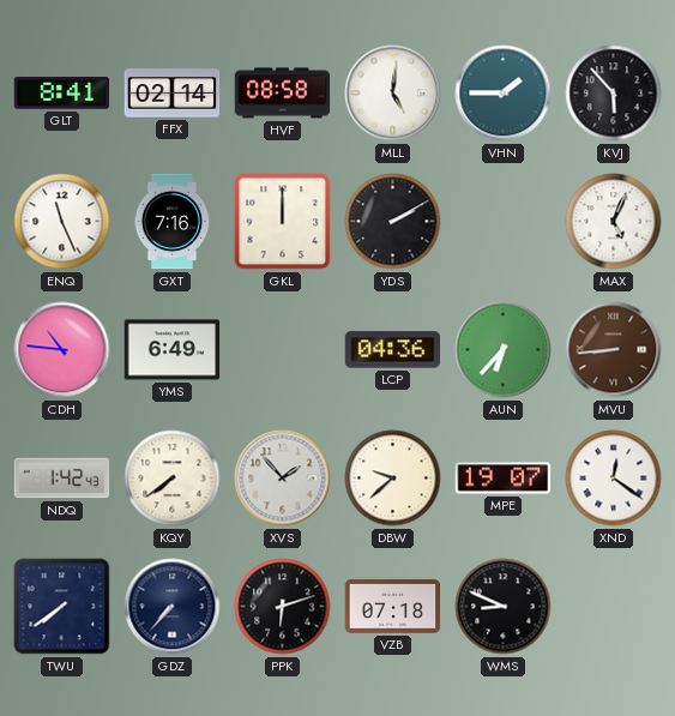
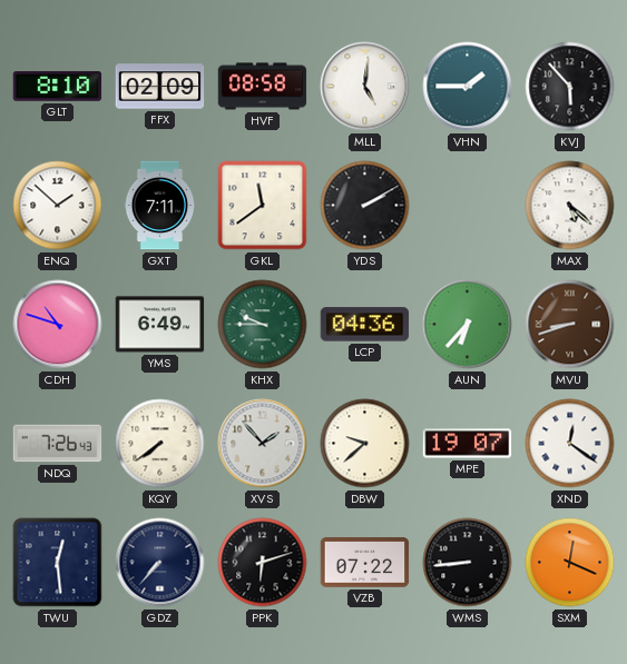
GLT: 8:41 -> 8:10 (58, 87)
FFX: 02:14 -> 02:09 (160, 87)
ENQ: 11:26 -> 1:52 (58, 206)
GXT: 7:16 -> 7:11 (160, 206)
GKL: 12:00 -> 11:39 (263, 206)
MAX: 5:04 -> 5:22 (570, 206)
CDH: 10:46 -> 10:48 (58, 325)
KHX: none -> 9:45 (263, 325)
MVU: 8:44 -> 8:42 (570, 325)
NDQ: 1:42 -> 7:26 (58, 444)
TWU: 7:39 -> 12:29 (58, 563)
VZB: 07:18 -> 07:22 (365, 563)
WMS: 8:49 -> 8:44 (468, 563)
SXM: none -> 12:19 (570, 563)
